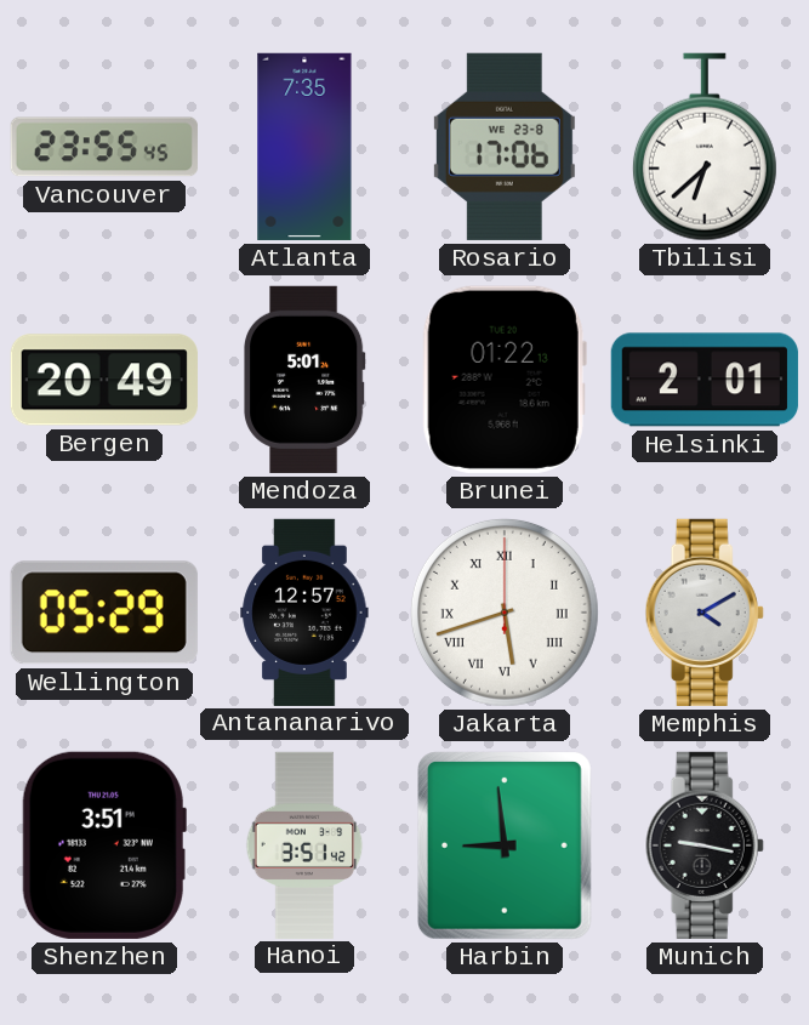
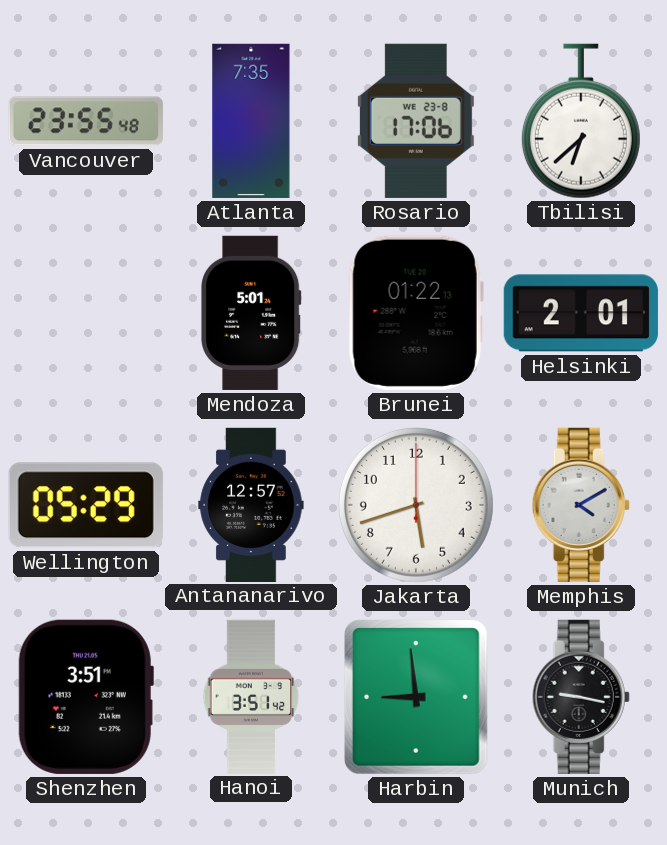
Vancouver: 23:55:45 -> 23:55:48 (86, 121)
Bergen: 20:49 -> none (104, 380)
Jakarta numerals: Roman -> Arabic (416, 505)
